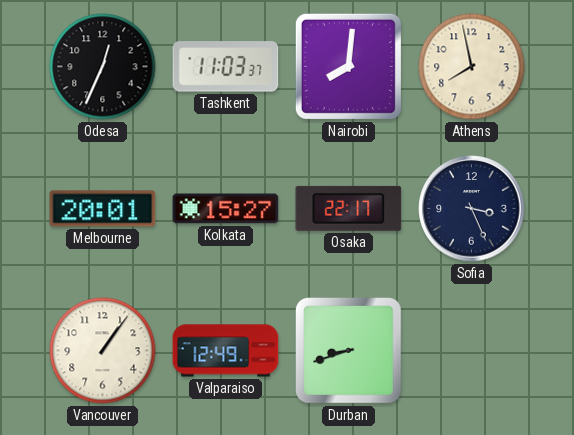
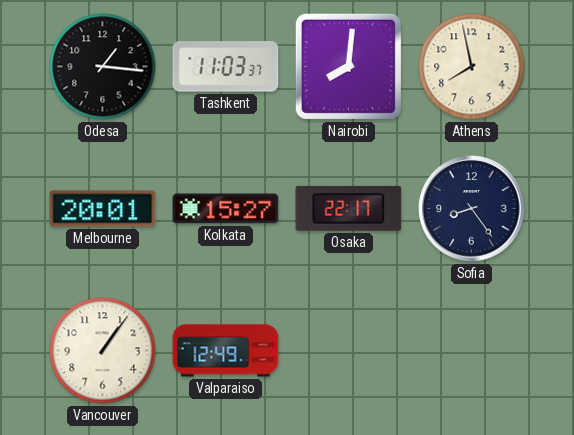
Odesa: 12:34 -> 1:16 (103, 67)
Sofia: 3:26 -> 8:24 (472, 209)
Durban: 8:42 -> none (349, 351)
